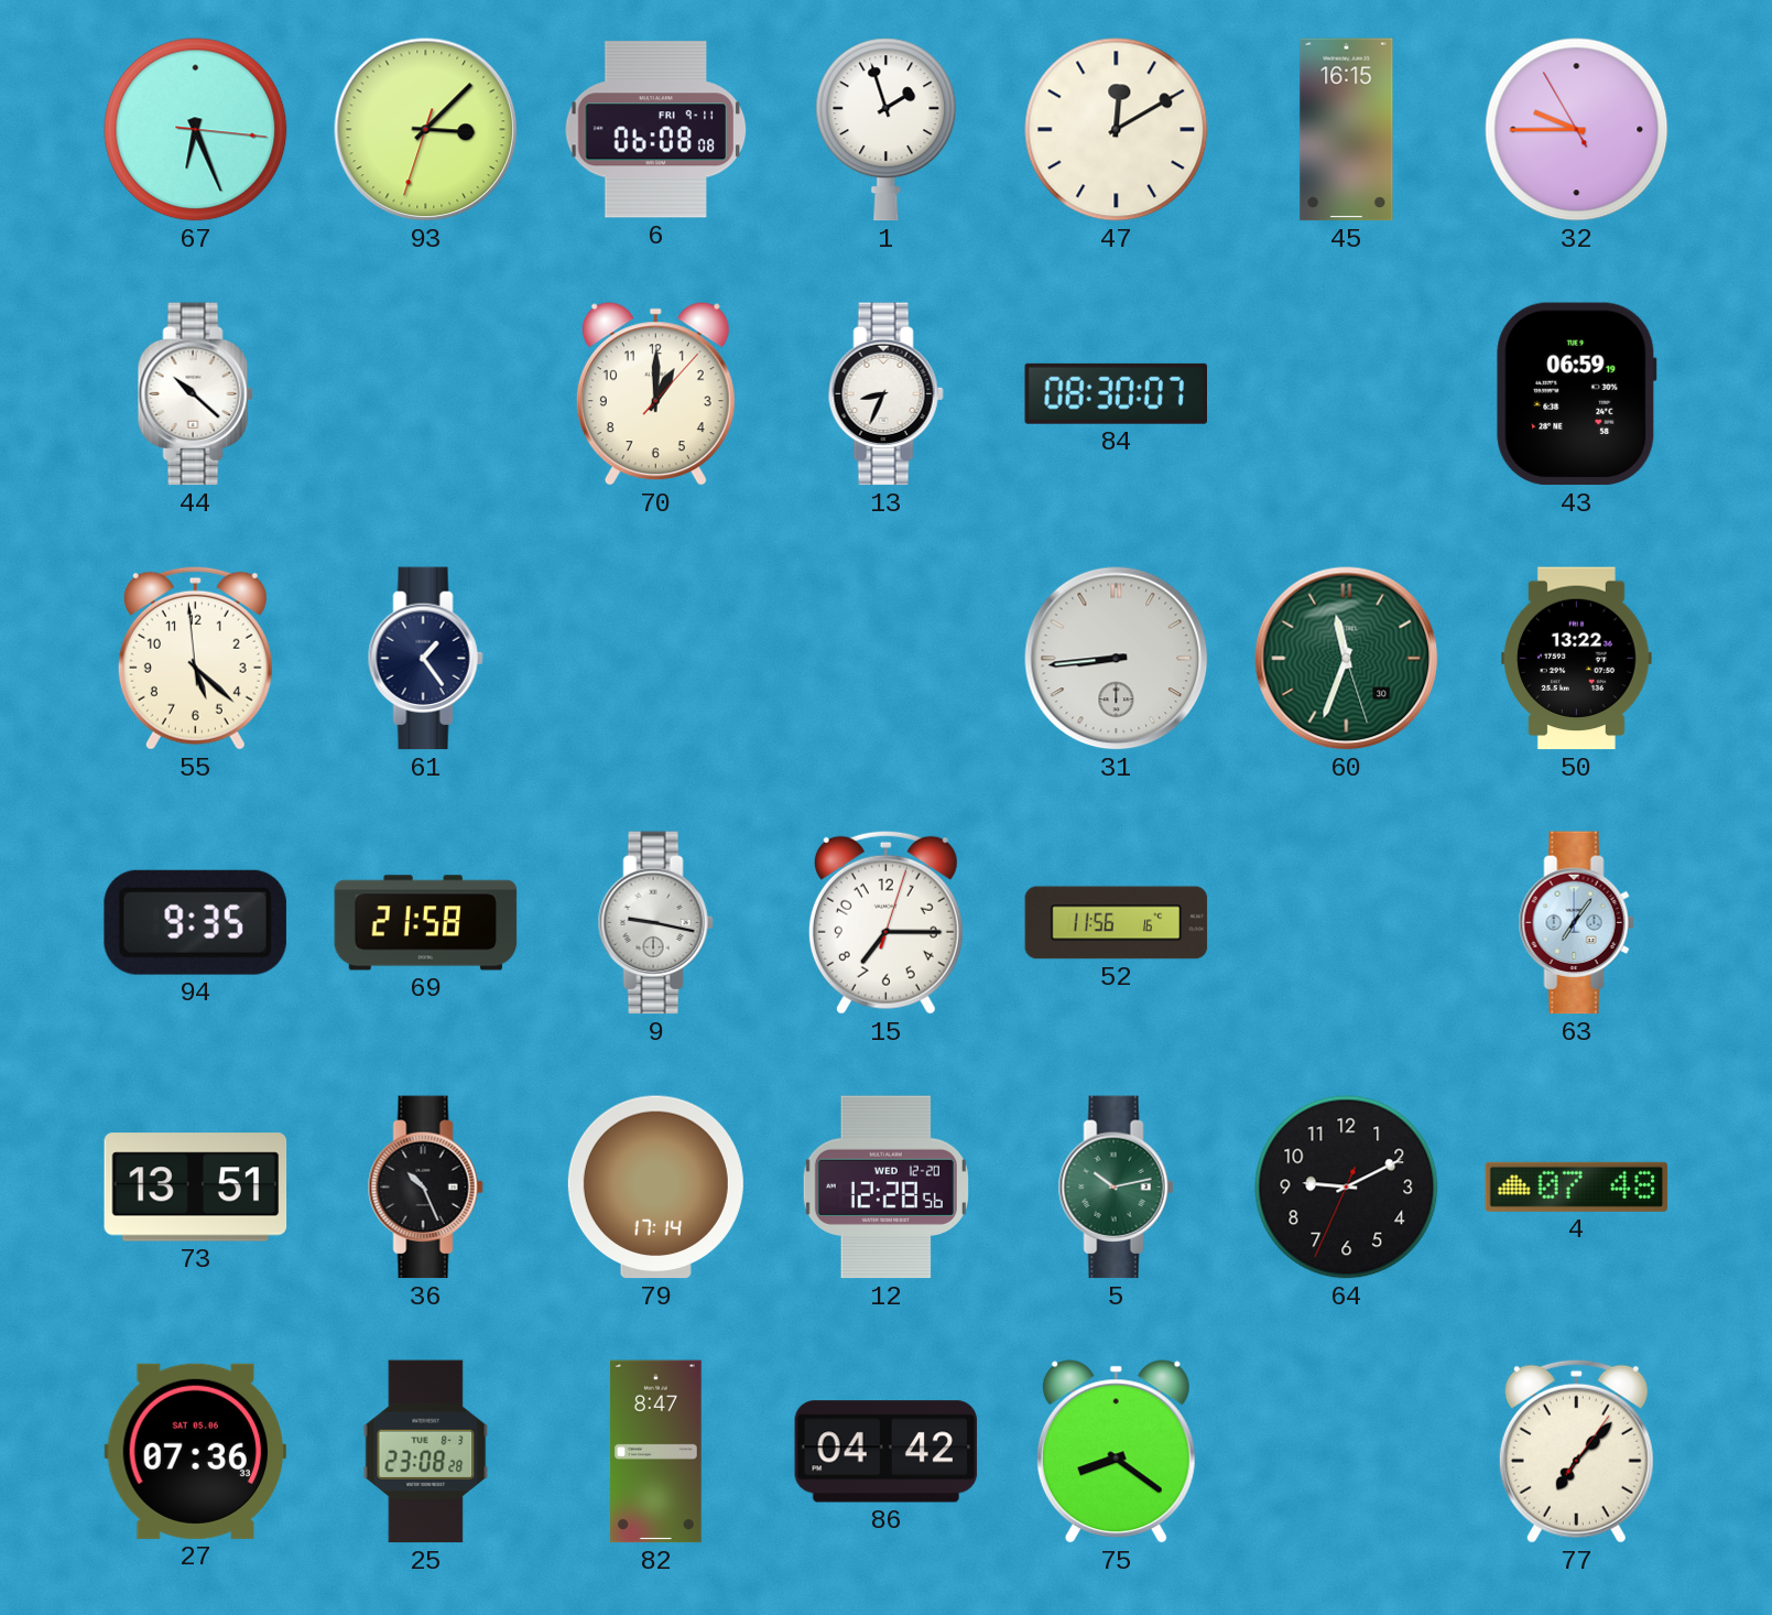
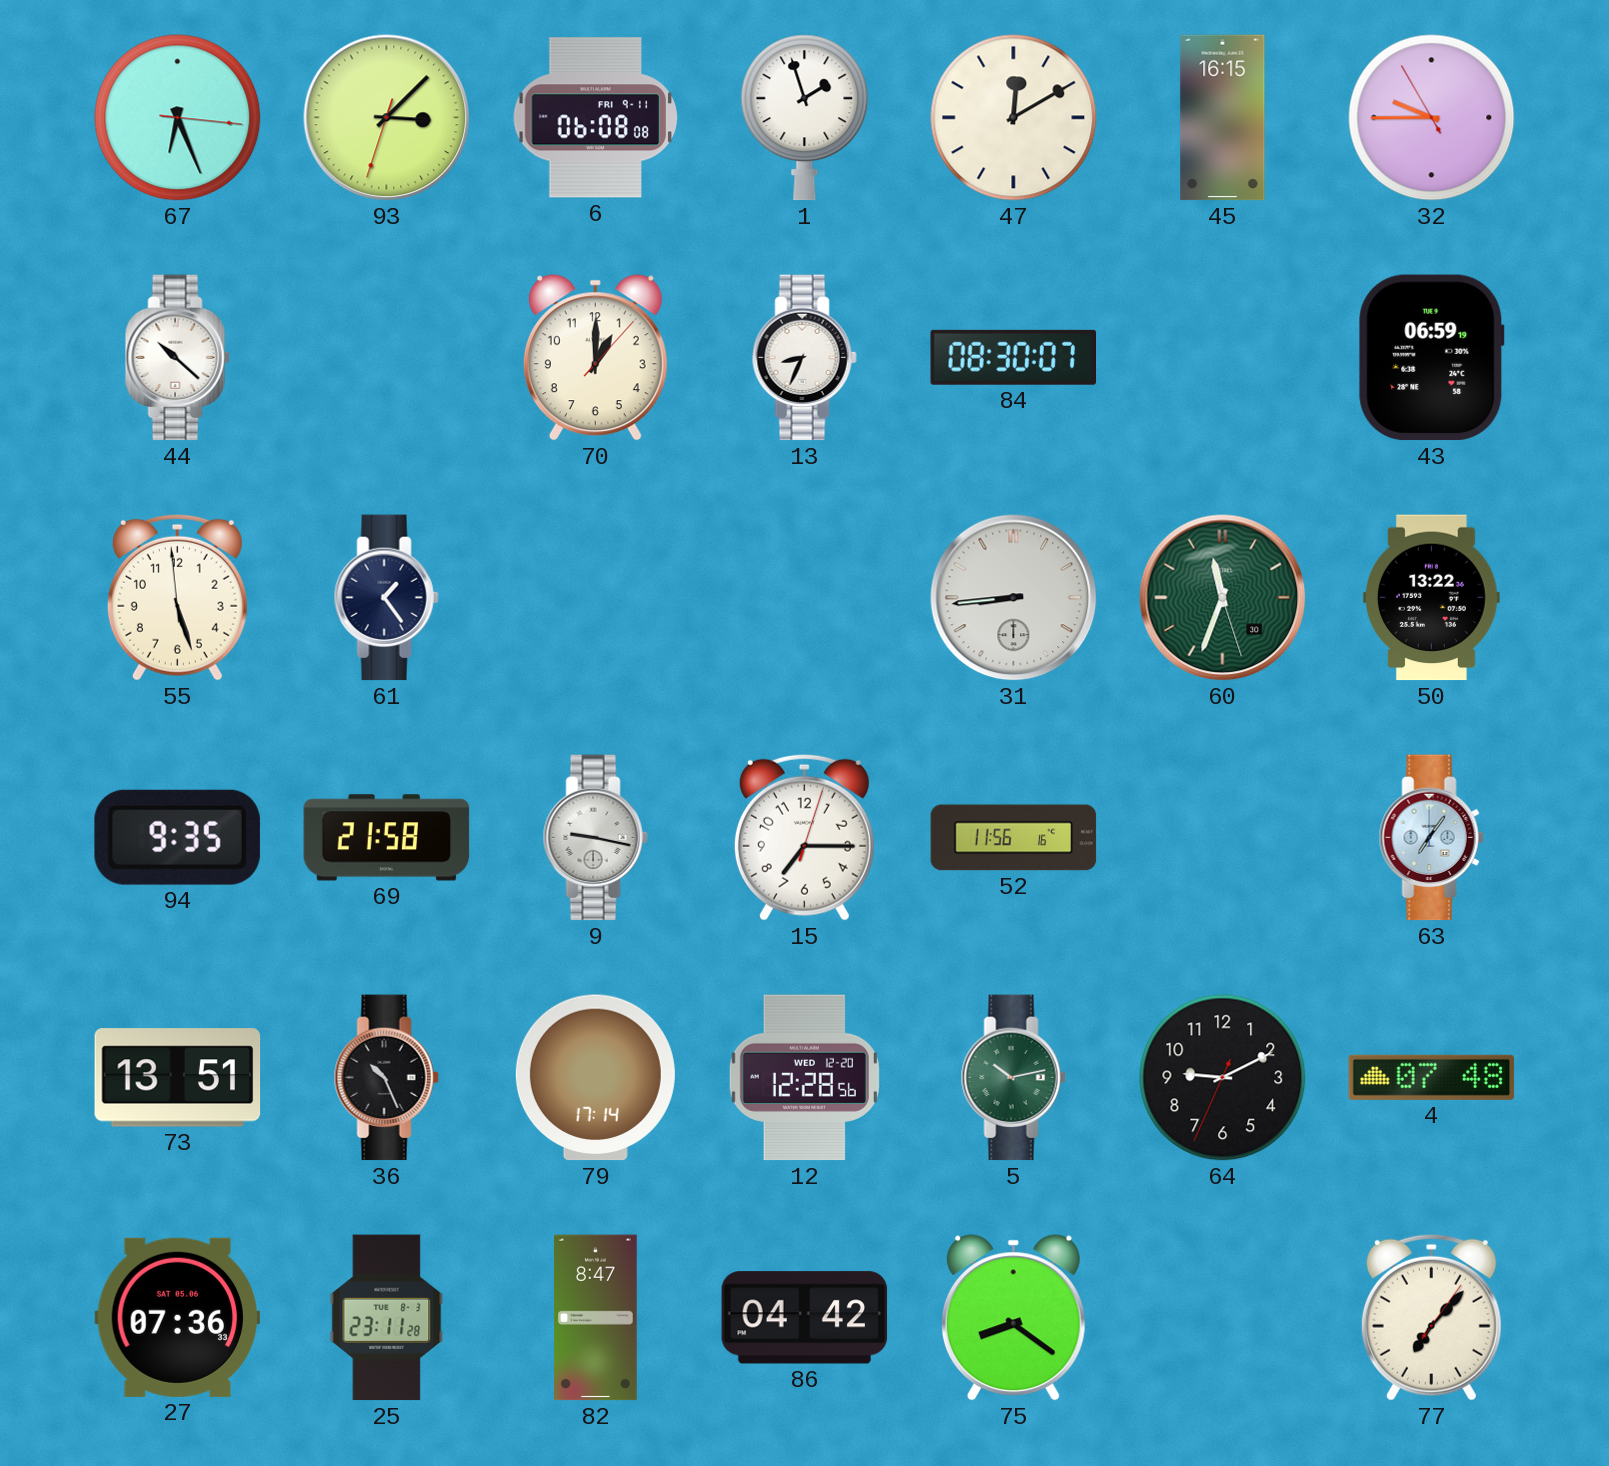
55: 5:21 -> 5:26 (177, 597)
25: 23:08 -> 23:11 (387, 1318)
